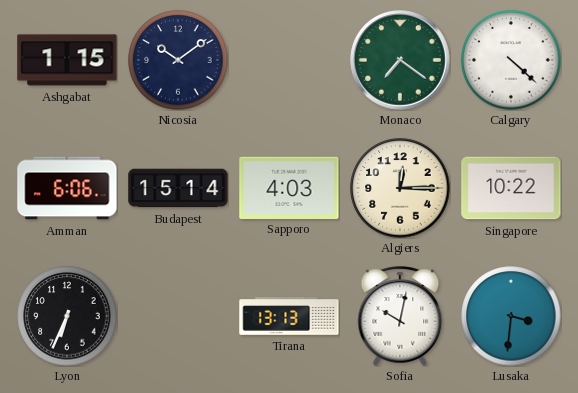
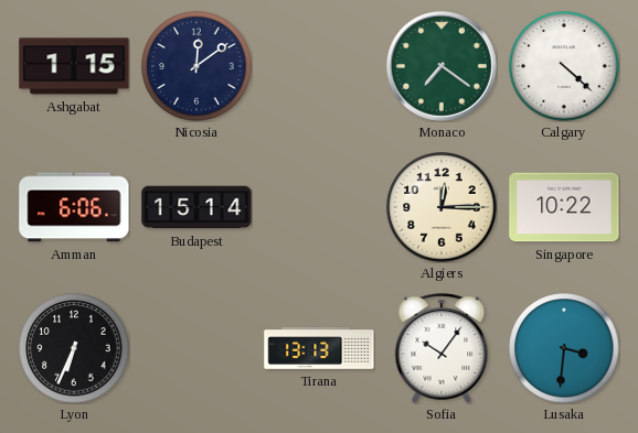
Nicosia: 10:09 -> 12:09 (196, 66)
Sapporo: 4:03 -> none (289, 187)
Sofia: 10:02 -> 10:06 (442, 348)
